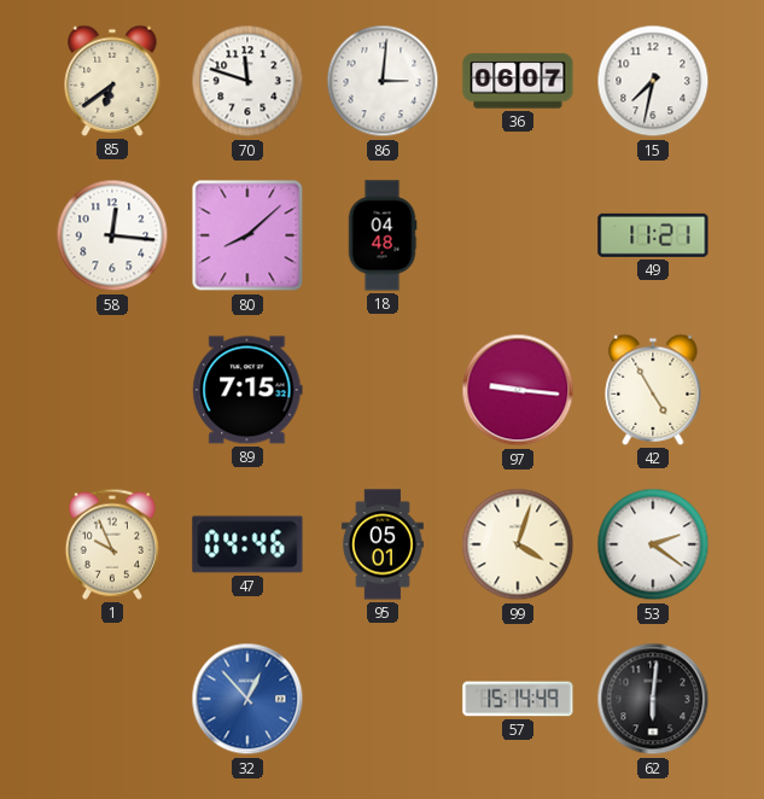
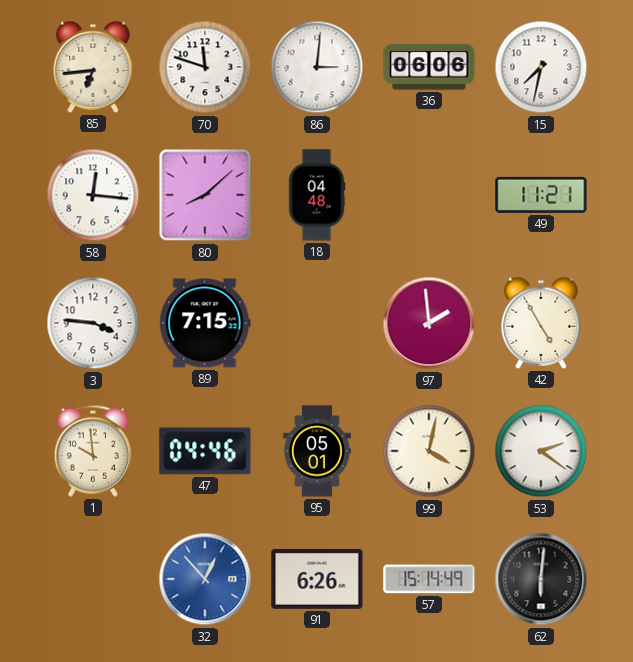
85: 6:39 -> 6:44 (93, 67)
36: 06:07 -> 06:06 (429, 67)
3: none -> 3:46 (93, 323)
97: 9:16 -> 1:59 (429, 323)
1: 9:56 -> 9:59 (93, 451)
99: 4:03 -> 4:02 (429, 451)
91: none -> 6:26 (317, 579)
